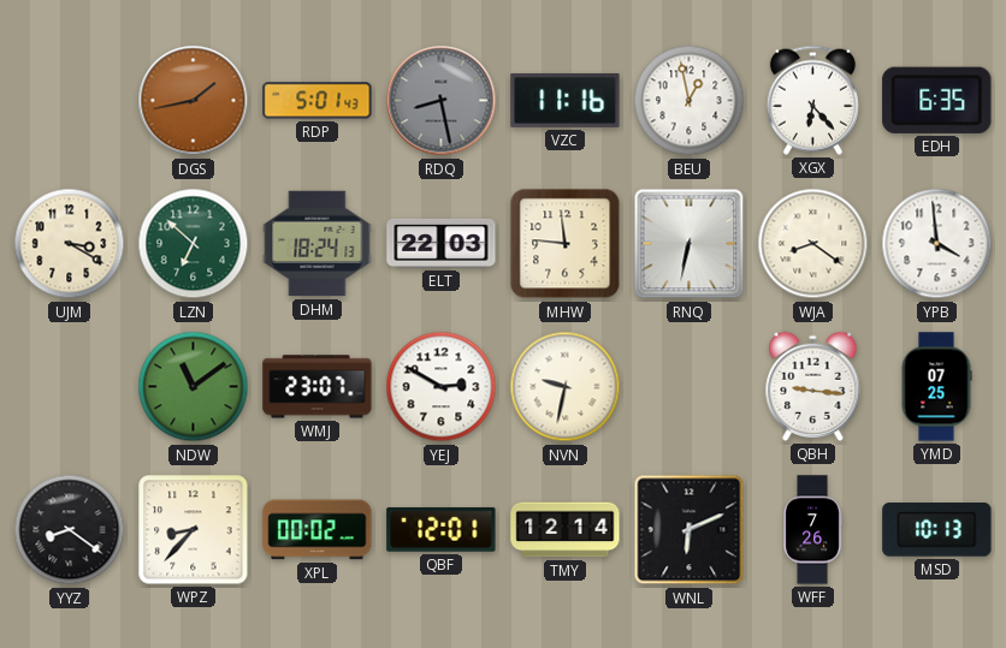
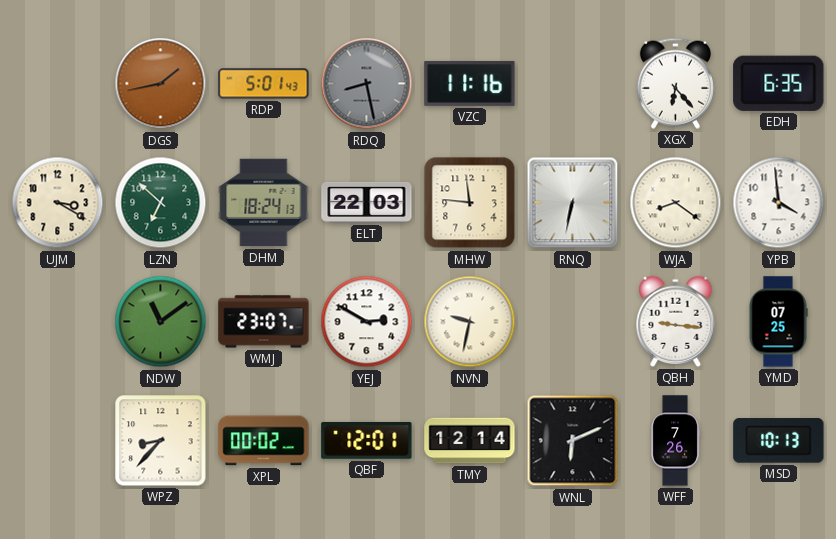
BEU: 12:58 -> none (690, 101)
YYZ: 8:21 -> none (70, 530)
